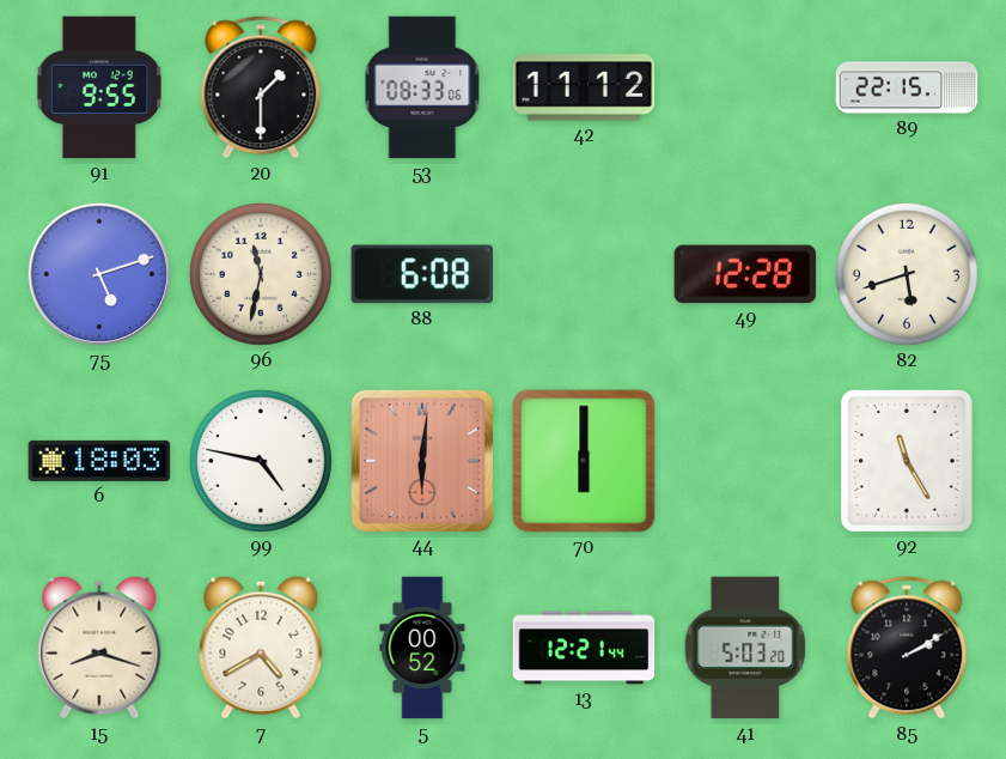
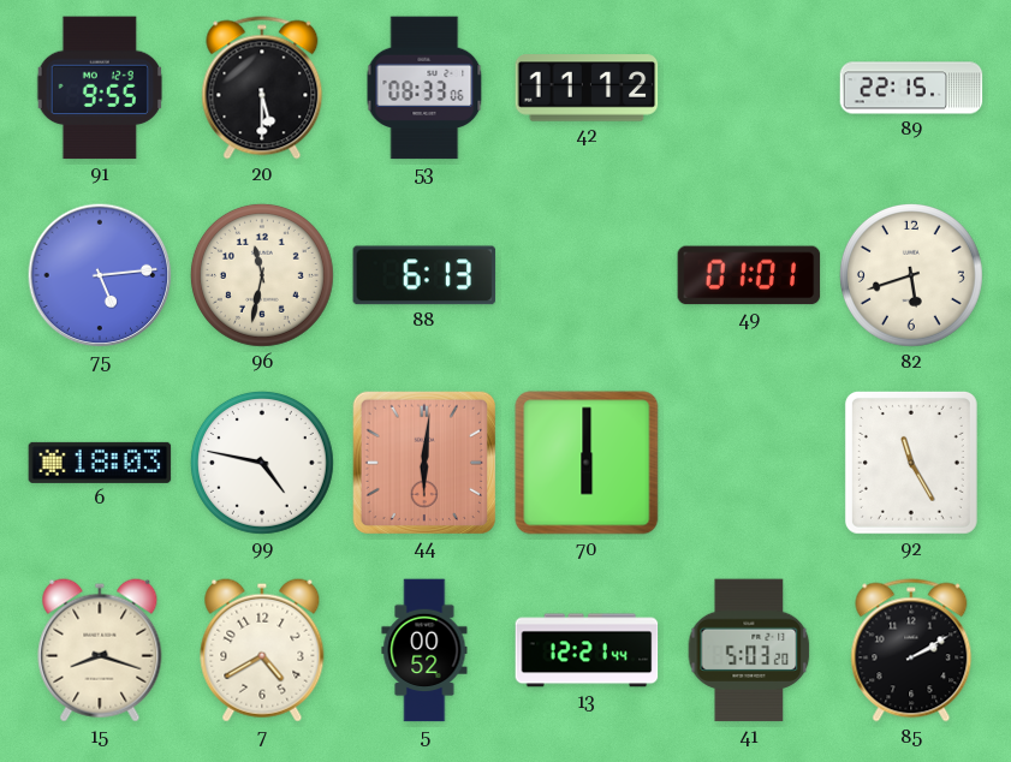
20: 1:30 -> 5:30 (262, 88)
75: 5:12 -> 5:14 (100, 275)
88: 6:08 -> 6:13 (424, 275)
49: 12:28 -> 01:01 (749, 275)
